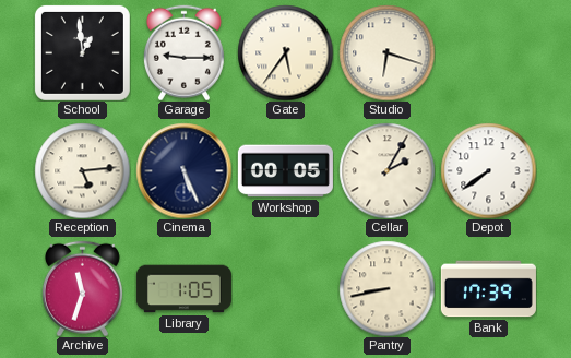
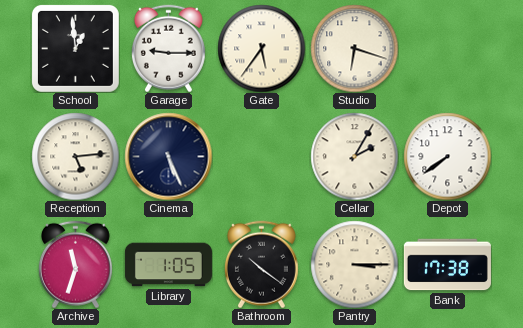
Workshop: 00:05 -> none (285, 171)
Bathroom: none -> 10:21 (261, 264)
Pantry: 8:43 -> 3:15 (354, 264)
Bank: 17:39 -> 17:38 (447, 265)
